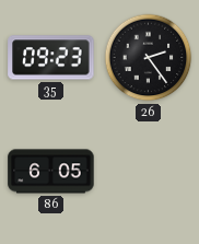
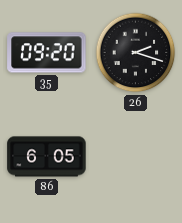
35: 09:23 -> 09:20 (47, 53)
26: 2:24 -> 2:18 (136, 53)
